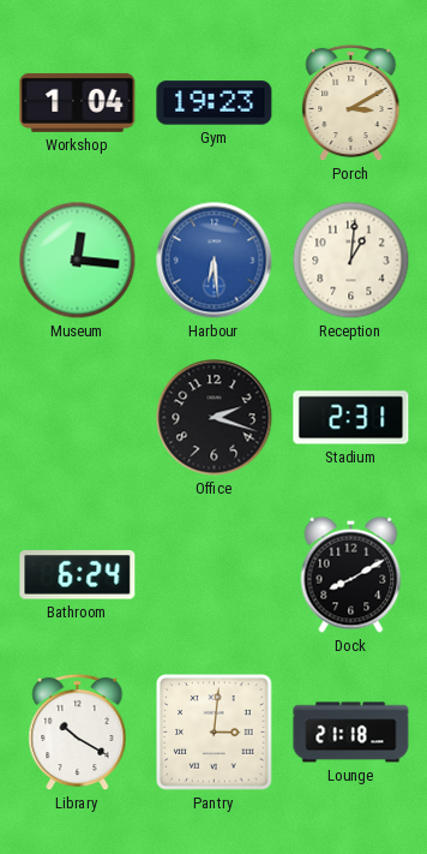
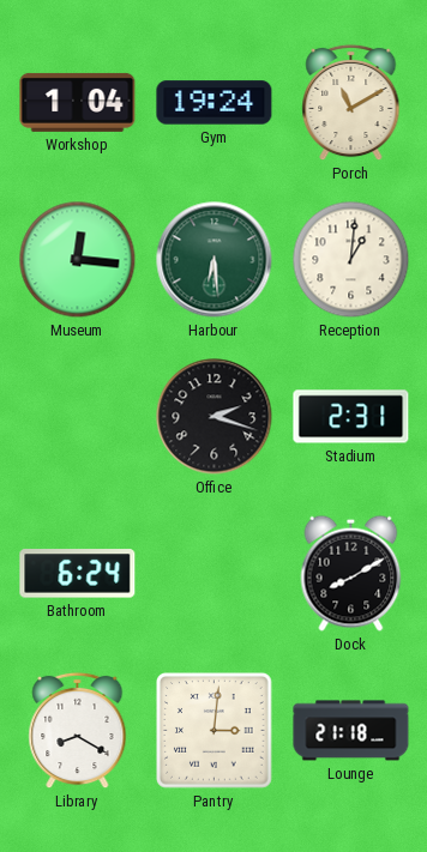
Gym: 19:23 -> 19:24 (215, 103)
Porch: 3:10 -> 11:10 (351, 103)
Harbour dial: blue -> green (215, 260)
Library: 10:20 -> 8:20 (78, 731)
